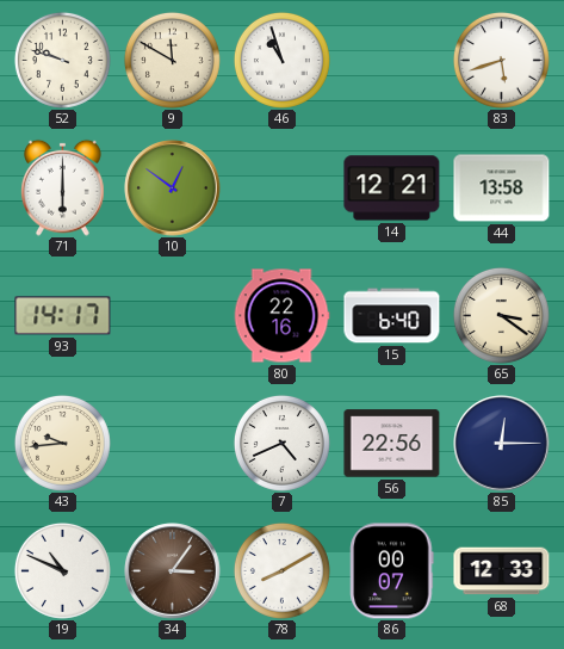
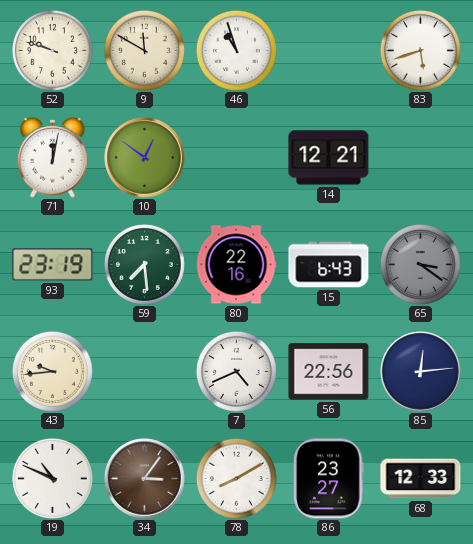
71: 6:00 -> 12:02 (53, 157)
44: 13:58 -> none (502, 188)
93: 14:17 -> 23:19 (53, 265)
59: none -> 7:29 (144, 264)
15: 6:40 -> 6:43 (329, 265)
65 dial: cream -> grey (420, 264)
85: 12:15 -> 12:14 (421, 372)
86: 00:07 -> 23:27 (329, 479)
